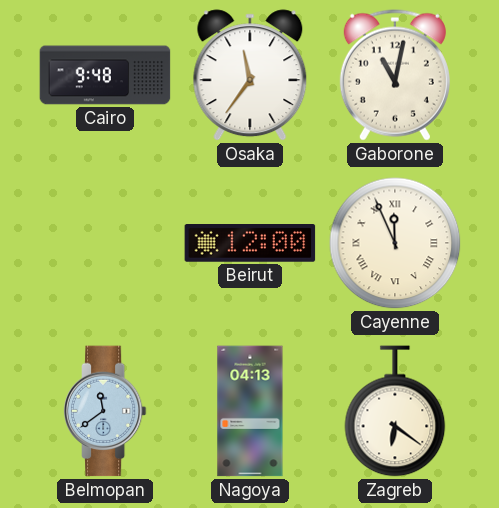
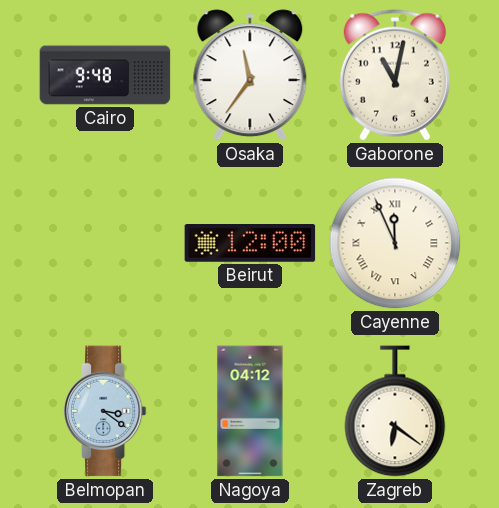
Belmopan: 11:39 -> 3:21 (105, 411)
Nagoya: 04:13 -> 04:12 (250, 411)
